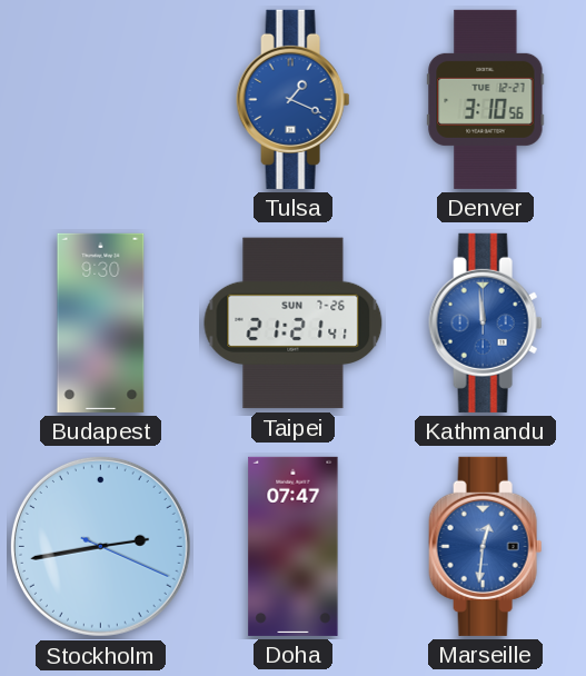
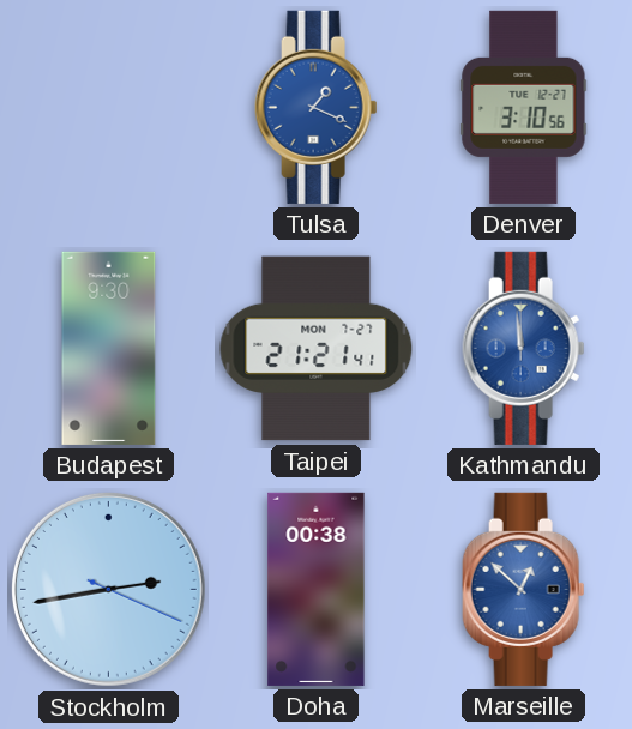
Taipei date: SUN 7-26 -> MON 7-27 (317, 349)
Doha: 07:47 -> 00:38 (317, 589)
Marseille: 12:31 -> 12:52 (524, 589)
